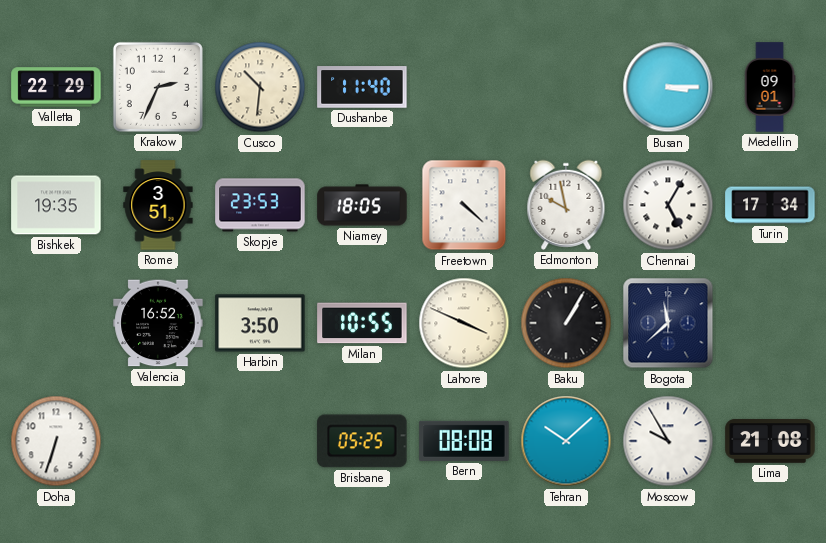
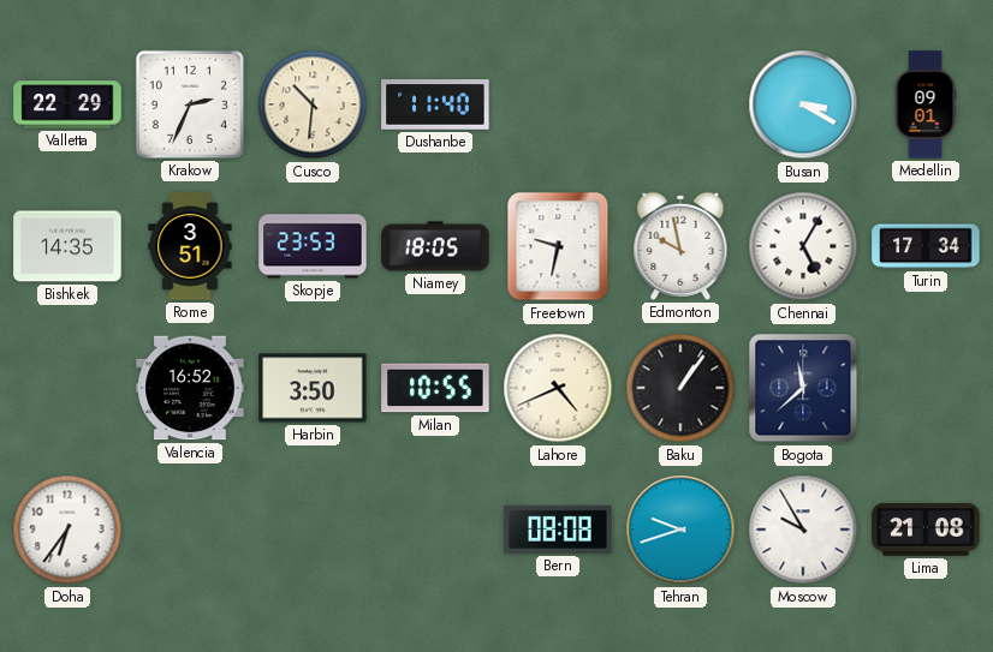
Busan: 3:15 -> 3:20 (803, 104)
Bishkek: 19:35 -> 14:35 (67, 246)
Freetown: 4:22 -> 9:32 (558, 246)
Lahore: 3:49 -> 4:41 (558, 388)
Baku: 1:05 -> 1:06 (680, 388)
Doha: 6:33 -> 6:36 (67, 530)
Brisbane: 05:25 -> none (362, 441)
Tehran: 10:08 -> 9:42 (680, 530)
